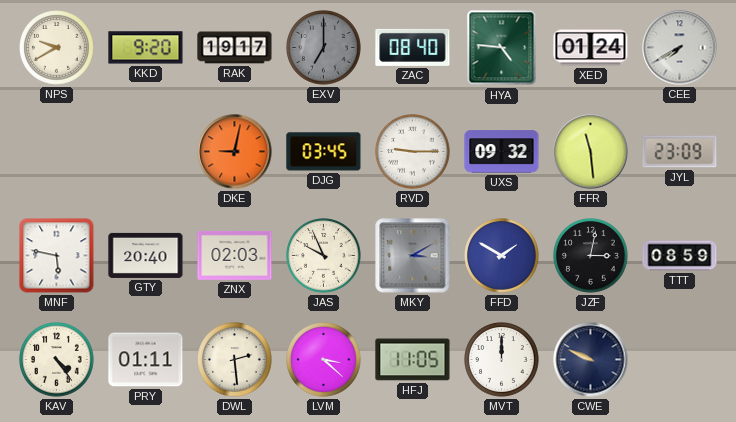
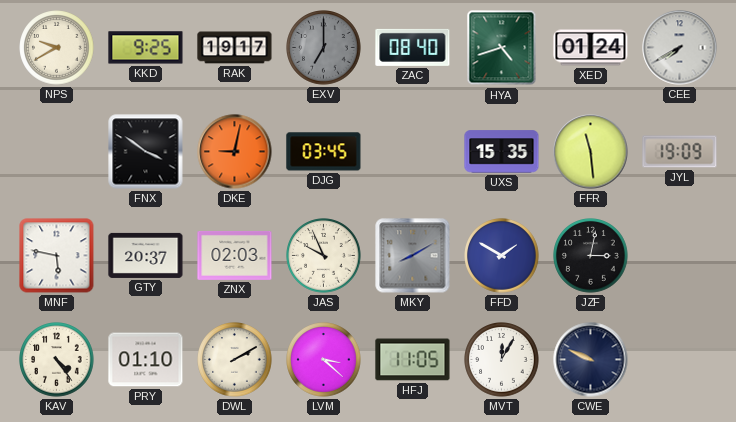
KKD: 9:20 -> 9:25 (146, 48)
HYA: 4:46 -> 4:42 (502, 48)
FNX: none -> 3:51 (146, 152)
RVD: 9:15 -> none (413, 152)
UXS: 09:32 -> 15:35 (502, 152)
JYL: 23:09 -> 19:09 (680, 152)
GTY: 20:40 -> 20:37 (146, 255)
MKY: 3:10 -> 8:10 (413, 256)
TTT: 08:59 -> none (680, 256)
PRY: 01:11 -> 01:10 (146, 360)
DWL: 2:29 -> 2:10 (235, 360)
MVT: 12:00 -> 12:05 (502, 360)
